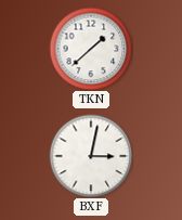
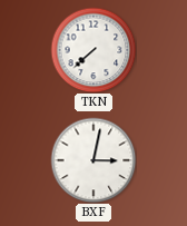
TKN: 1:38 -> 7:38 (93, 50)
